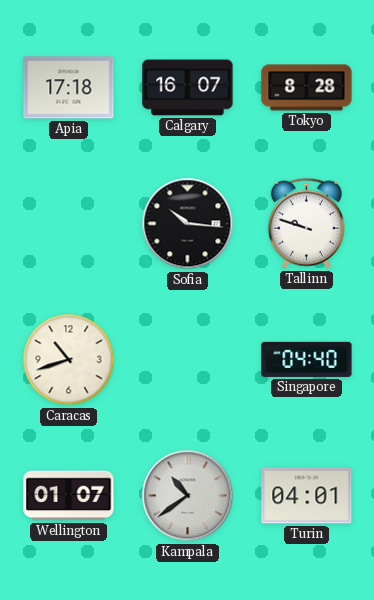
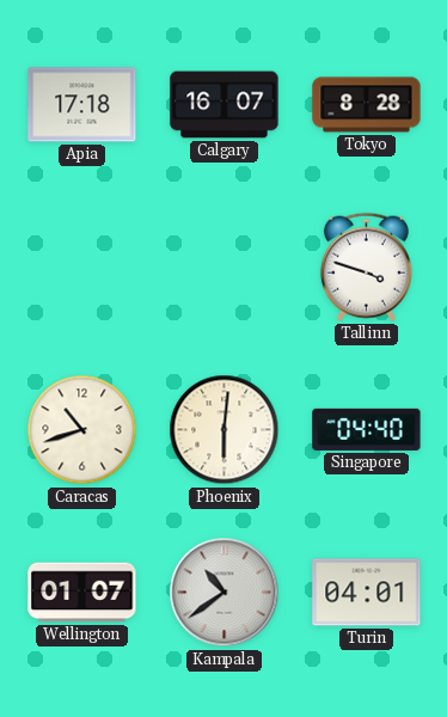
Sofia: 10:16 -> none (188, 224)
Tallinn: 9:48 -> 3:48 (366, 266)
Phoenix: none -> 6:01 (225, 430)
